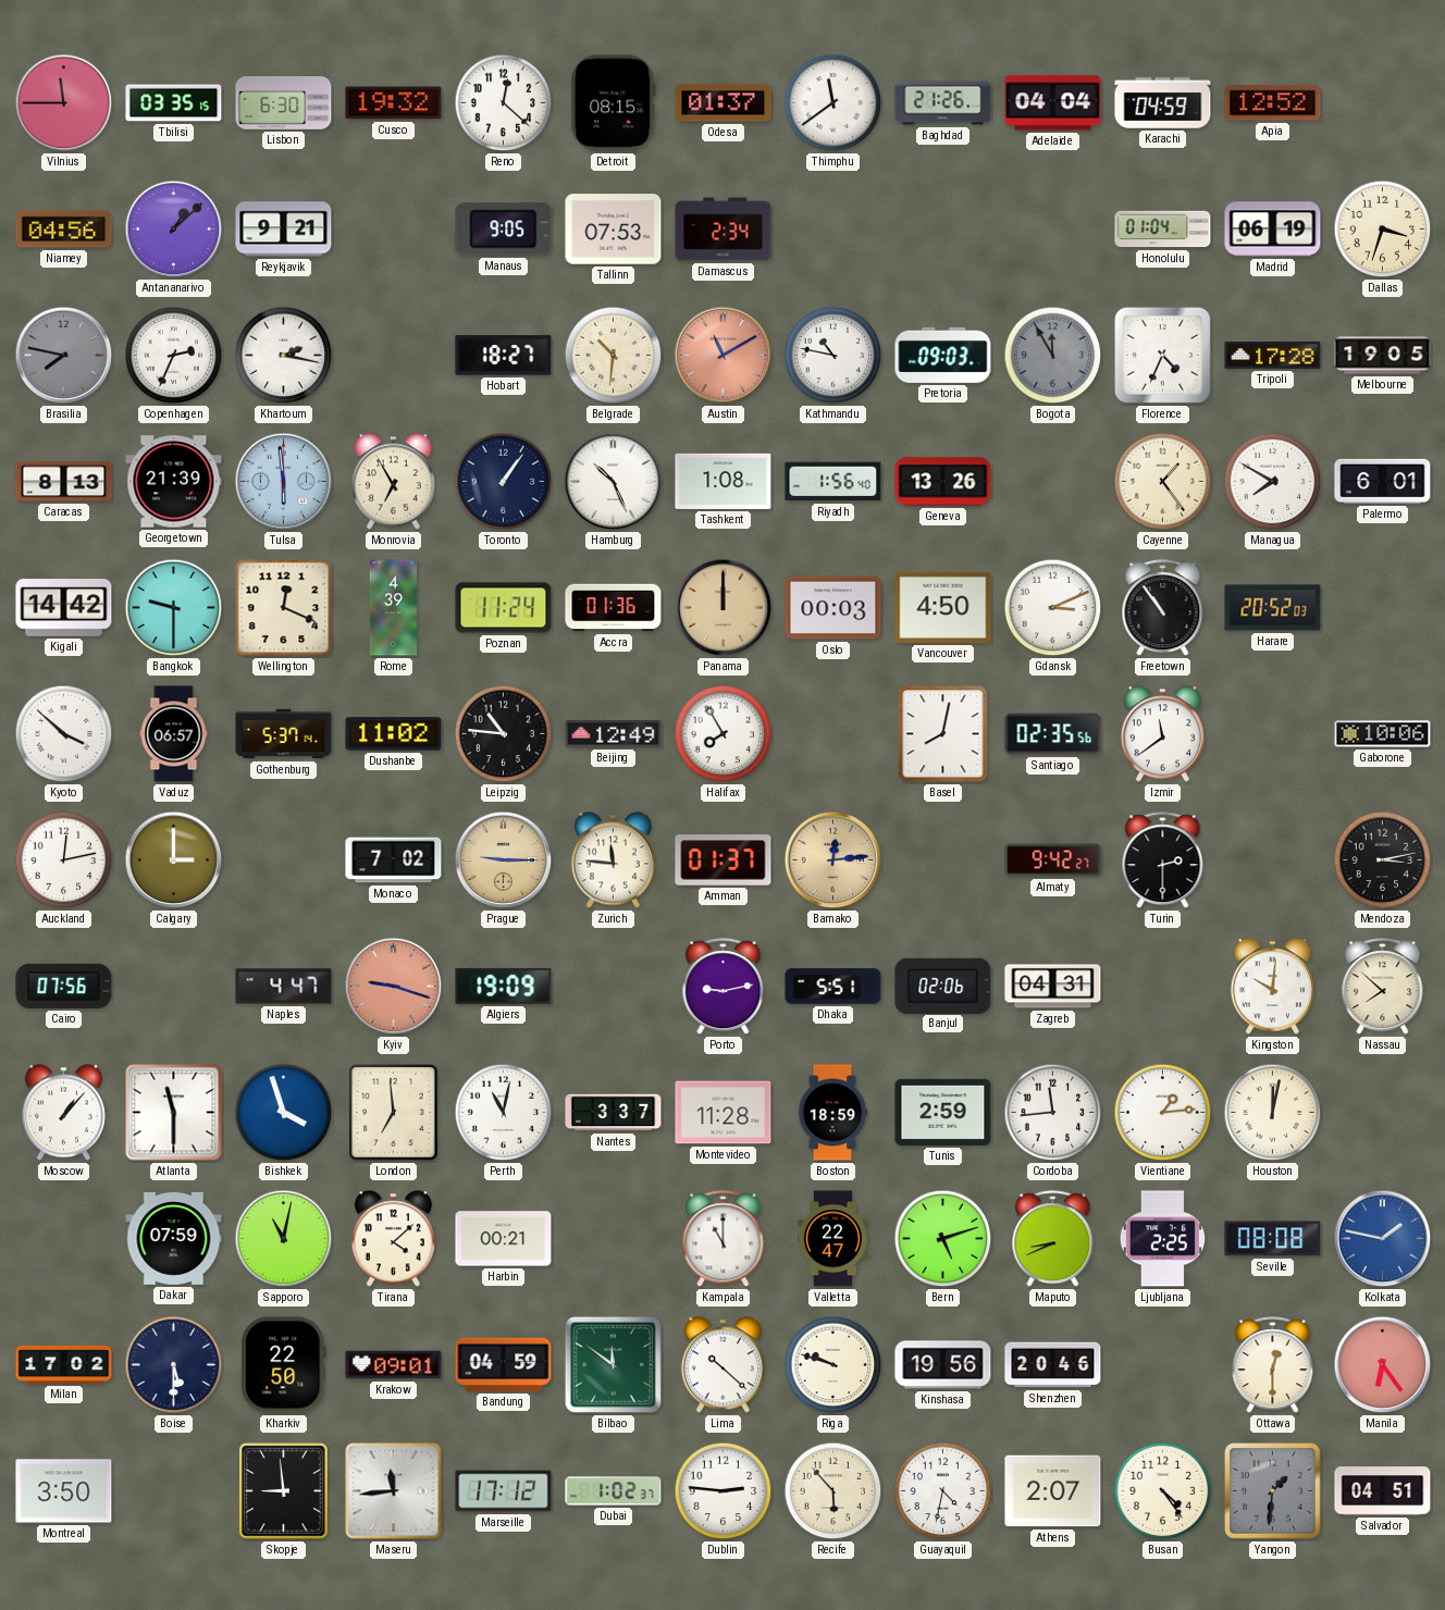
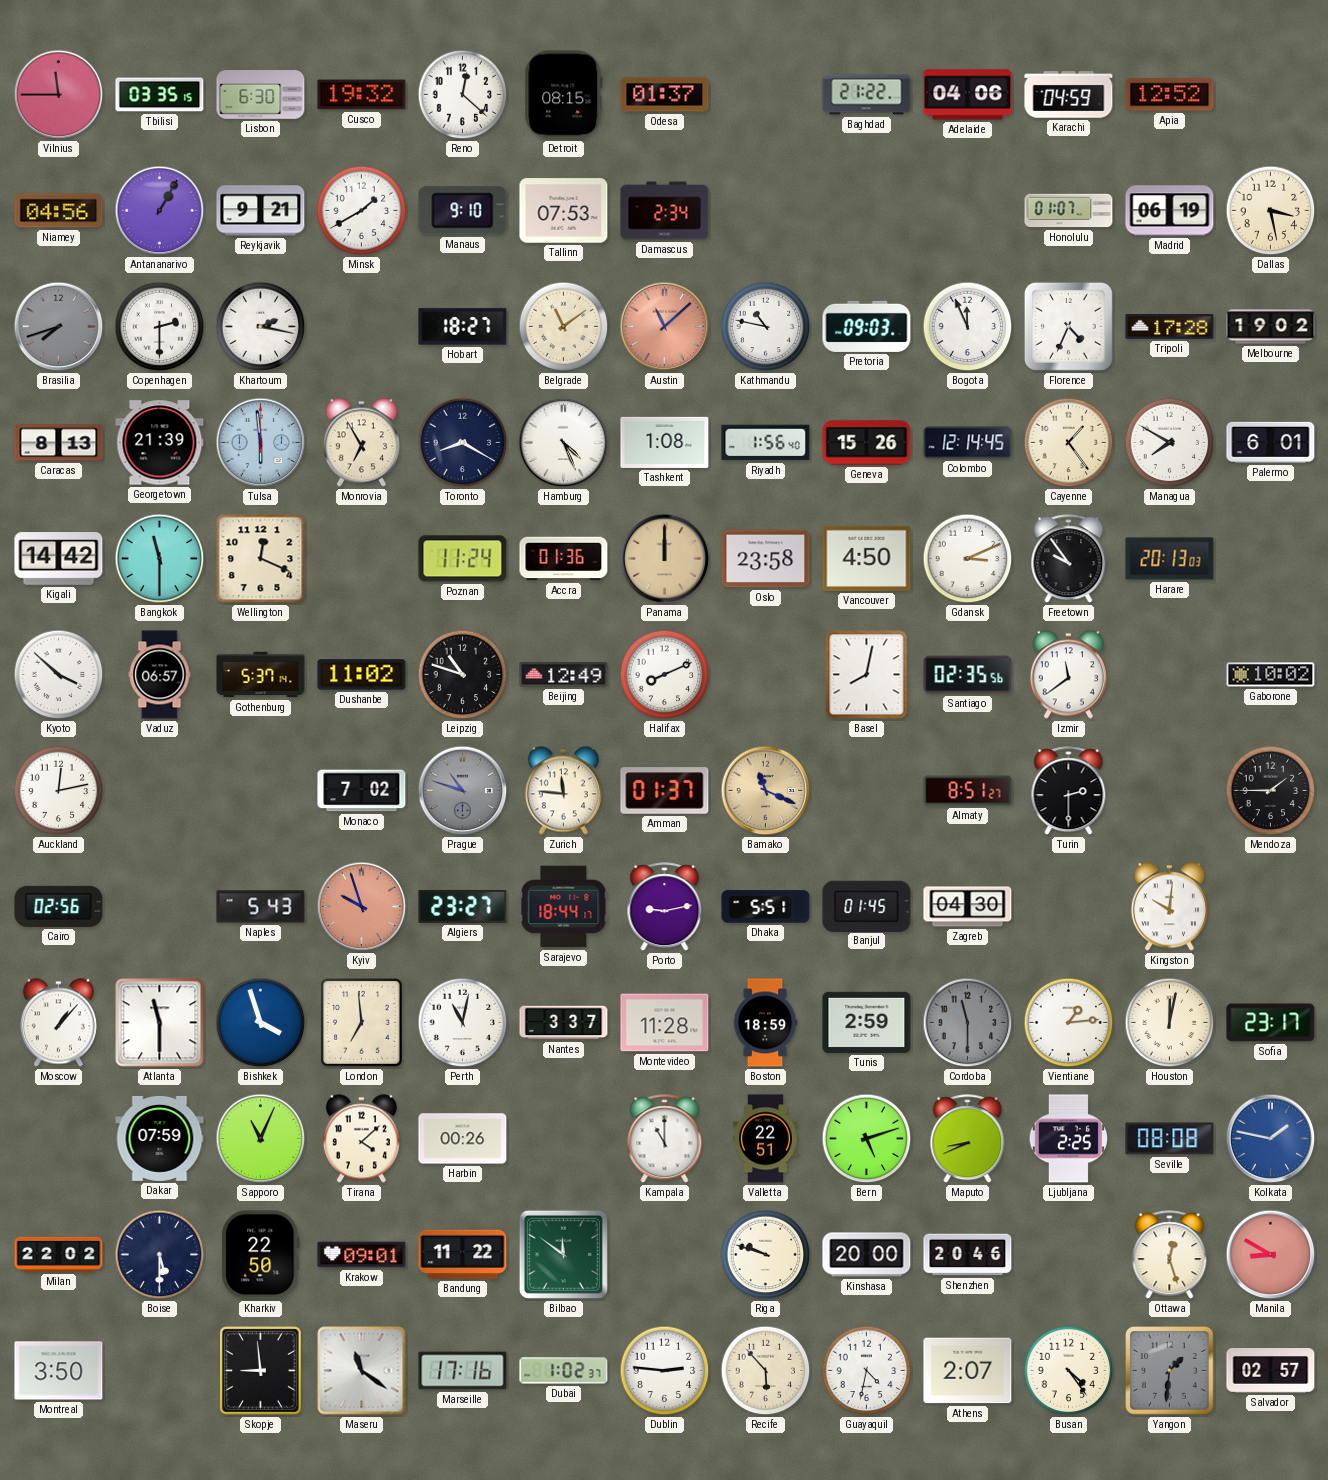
Thimphu: 11:39 -> none (833, 103)
Baghdad: 21:26 -> 21:22 (867, 95)
Adelaide: 04:04 -> 04:06 (968, 95)
Antananarivo: 1:08 -> 1:05 (160, 211)
Minsk: none -> 1:40 (362, 211)
Manaus: 9:05 -> 9:10 (463, 211)
Honolulu: 01:04 -> 01:07 (1069, 211)
Dallas: 3:33 -> 3:28 (1271, 211)
Brasilia: 7:47 -> 7:42 (59, 327)
Copenhagen: 2:34 -> 2:30 (160, 327)
Belgrade: 10:31 -> 11:09 (564, 327)
Austin: 11:10 -> 11:08 (665, 327)
Bogota: 11:55 -> 11:56 (968, 327)
Bogota dial: grey -> white (968, 327)
Melbourne: 19:05 -> 19:02 (1271, 327)
Toronto: 1:06 -> 8:20 (463, 443)
Hamburg: 10:26 -> 4:26 (564, 443)
Geneva: 13:26 -> 15:26 (867, 443)
Colombo: none -> 12:14 (968, 443)
Bangkok: 9:30 -> 11:30 (160, 559)
Rome: 4:39 -> none (394, 608)
Oslo: 00:03 -> 23:58 (766, 559)
Freetown: 10:54 -> 9:54 (1069, 559)
Harare: 20:52 -> 20:13 (1170, 559)
Leipzig: 10:46 -> 10:48 (463, 675)
Halifax: 7:55 -> 8:11 (665, 675)
Gaborone: 10:06 -> 10:02 (1271, 675)
Calgary: 3:00 -> none (174, 860)
Prague: 9:15 -> 10:48 (463, 791)
Prague dial: champagne -> grey (463, 791)
Bamako: 12:14 -> 11:19 (766, 791)
Almaty: 9:42 -> 8:51 (968, 791)
Mendoza: 3:13 -> 1:45 (1271, 791)
Cairo: 07:56 -> 02:56 (59, 906)
Naples: 4:47 -> 5:43 (261, 907)
Kyiv: 9:18 -> 9:57 (362, 907)
Algiers: 19:09 -> 23:27 (463, 906)
Sarajevo: none -> 18:44 (564, 907)
Banjul: 02:06 -> 01:45 (867, 906)
Zagreb: 04:31 -> 04:30 (968, 907)
Nassau: 7:52 -> none (1383, 987)
Cordoba: 11:44 -> 11:30 (968, 1023)
Cordoba dial: white -> grey (968, 1023)
Sofia: none -> 23:17 (1271, 1023)
Sapporo: 11:02 -> 11:04 (261, 1139)
Harbin: 00:21 -> 00:26 (463, 1139)
Valletta: 22:47 -> 22:51 (765, 1139)
Milan: 17:02 -> 22:02 (59, 1254)
Bandung: 04:59 -> 11:22 (463, 1254)
Lima: 10:22 -> none (723, 1365)
Kinshasa: 19:56 -> 20:00 (867, 1255)
Ottawa: 12:30 -> 12:27 (1170, 1255)
Manila: 6:24 -> 8:50 (1271, 1255)
Maseru: 11:44 -> 11:21 (362, 1371)
Marseille: 17:12 -> 17:16 (463, 1371)
Salvador: 04:51 -> 02:57 (1271, 1371)
